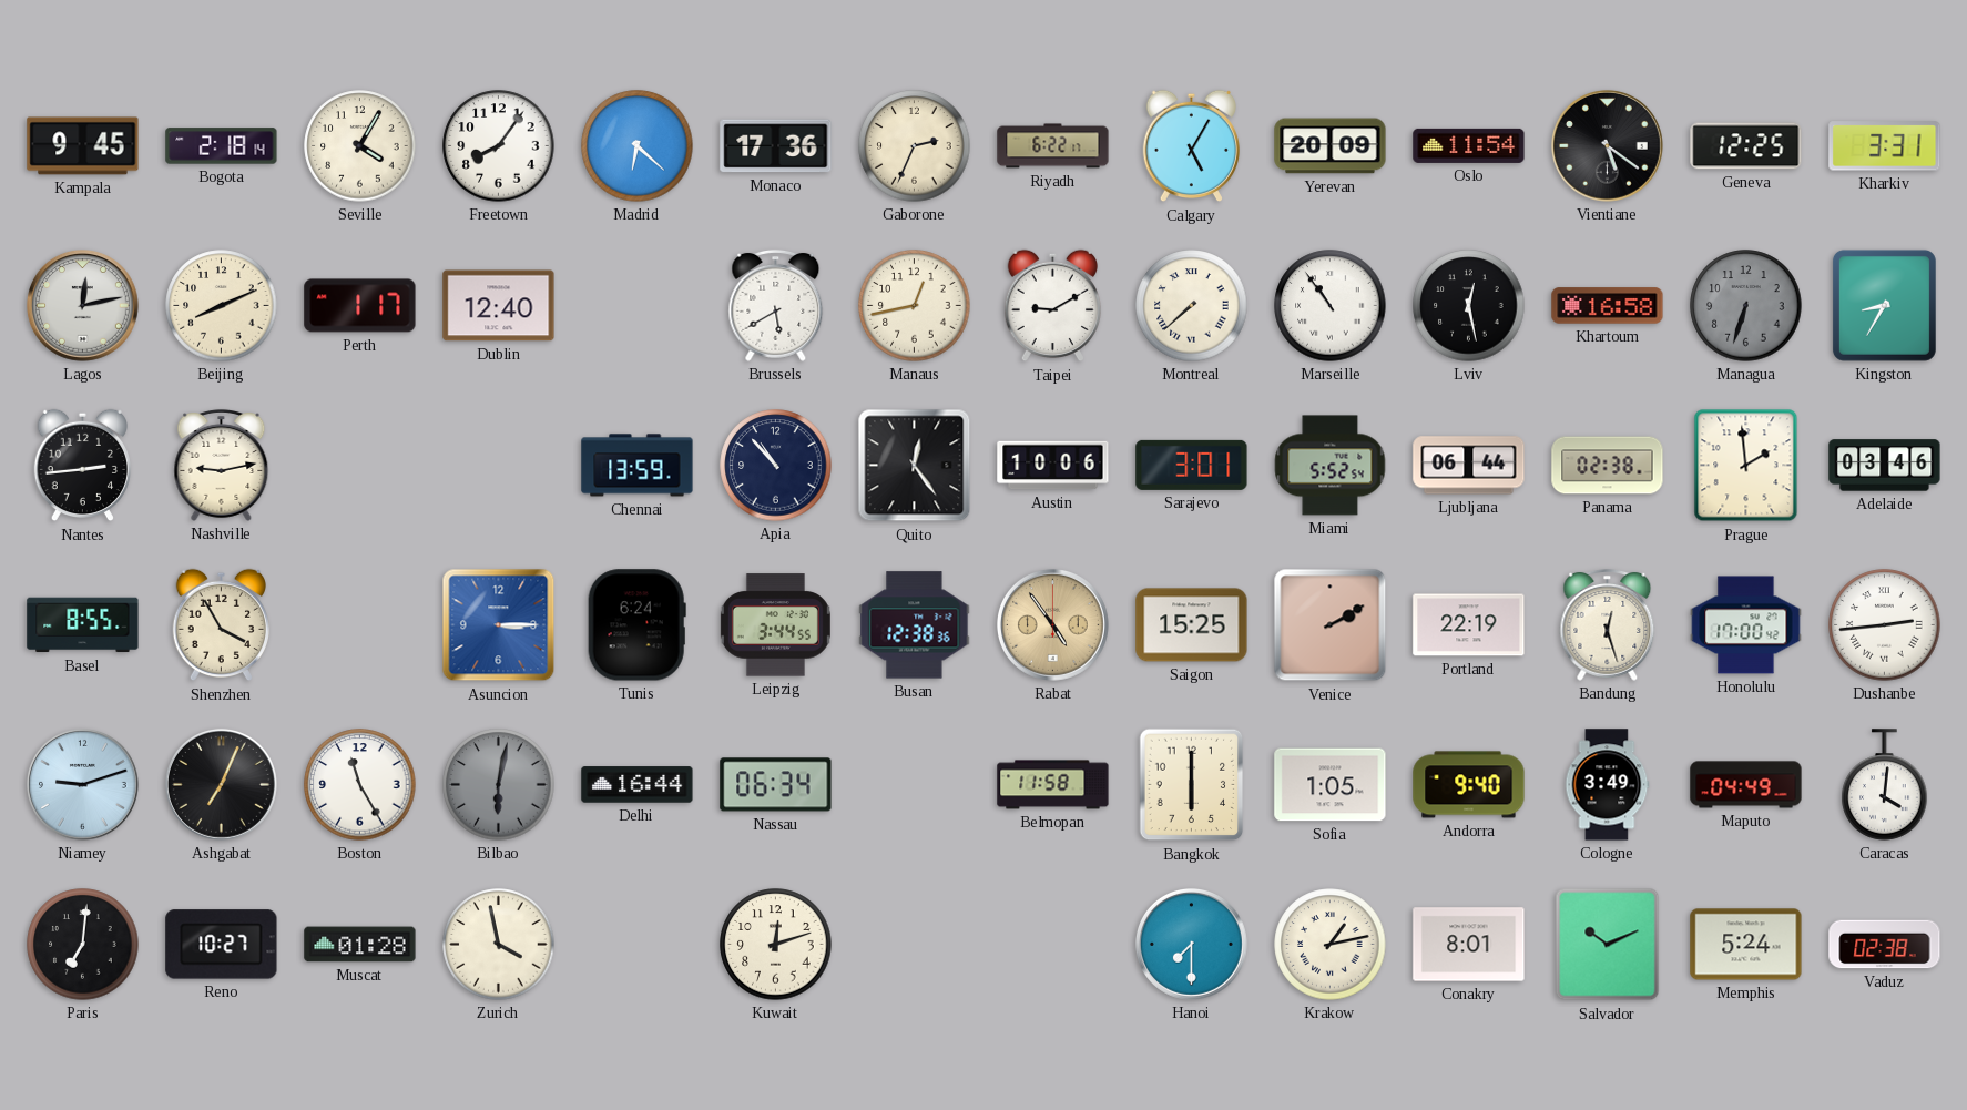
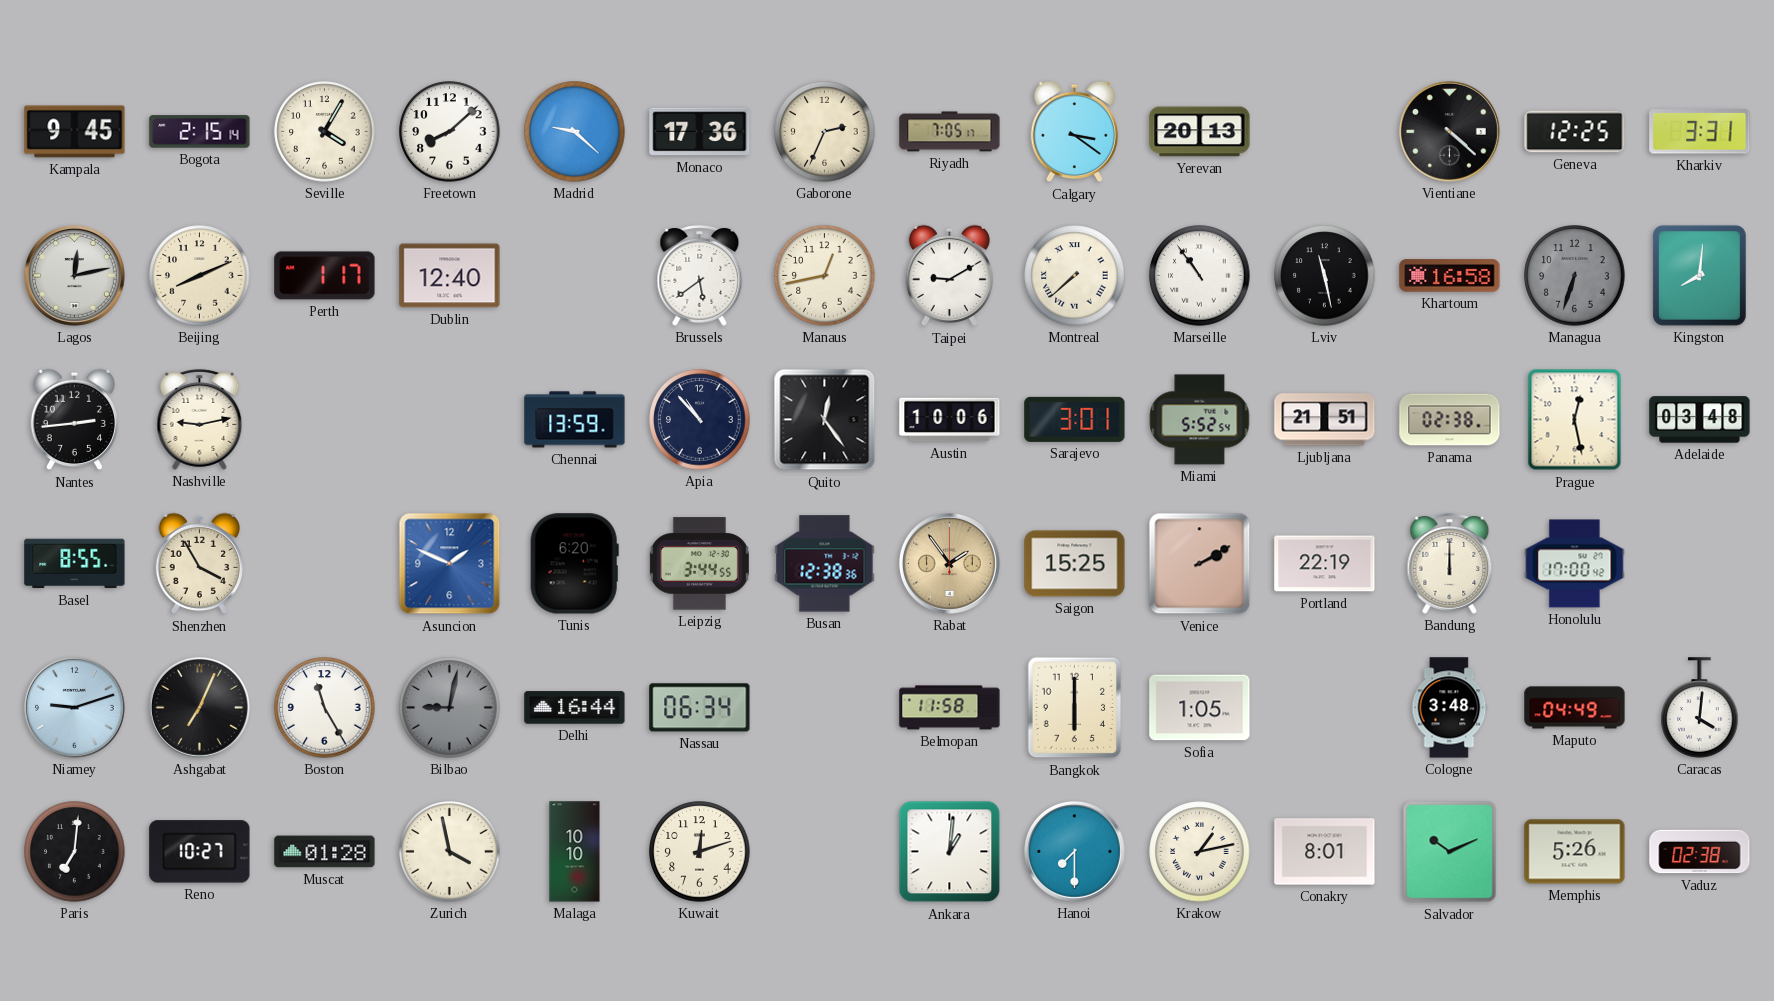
Bogota: 2:18 -> 2:15 (200, 132)
Freetown: 8:06 -> 8:08 (450, 132)
Madrid: 6:22 -> 9:22 (575, 132)
Riyadh: 6:22 -> 7:05 (950, 132)
Calgary: 5:05 -> 3:21 (1074, 132)
Yerevan: 20:09 -> 20:13 (1200, 132)
Oslo: 11:54 -> none (1469, 145)
Vientiane: 5:21 -> 4:22 (1450, 132)
Brussels: 5:40 -> 5:39 (700, 275)
Lviv: 12:28 -> 11:28 (1325, 276)
Kingston: 8:35 -> 8:01 (1699, 275)
Ljubljana: 06:44 -> 21:51 (1325, 420)
Prague: 1:59 -> 12:28 (1575, 420)
Adelaide: 03:46 -> 03:48 (1700, 420)
Asuncion: 3:15 -> 1:49 (450, 564)
Tunis: 6:24 -> 6:20 (574, 564)
Rabat: 4:54 -> 1:54 (950, 564)
Bandung: 12:27 -> 12:00 (1450, 563)
Dushanbe: 2:44 -> none (1885, 625)
Bilbao: 6:02 -> 9:02 (450, 708)
Andorra: 9:40 -> none (1469, 785)
Cologne: 3:49 -> 3:48 (1450, 708)
Malaga: none -> 10:10 (575, 852)
Ankara: none -> 1:01 (950, 852)
Memphis: 5:24 -> 5:26 (1575, 852)
